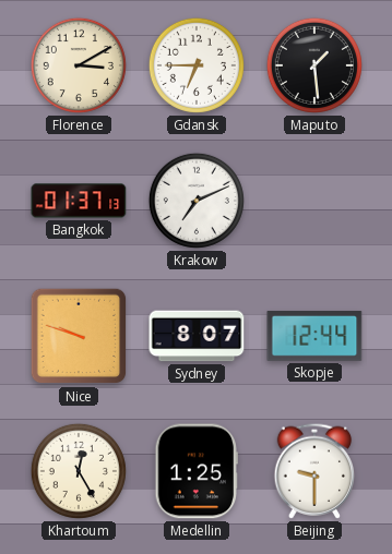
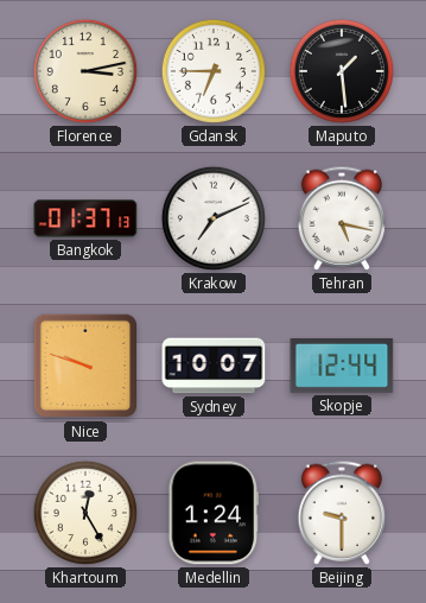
Florence: 3:10 -> 3:13 (85, 71)
Tehran: none -> 5:17 (342, 218)
Sydney: 8:07 -> 10:07 (214, 366)
Medellin: 1:25 -> 1:24 (212, 513)
